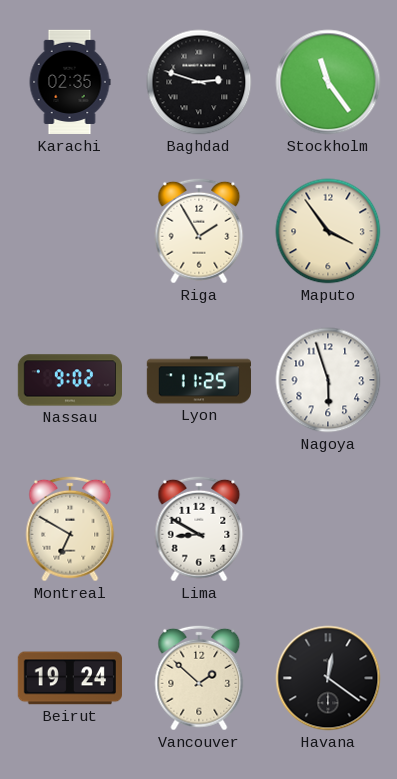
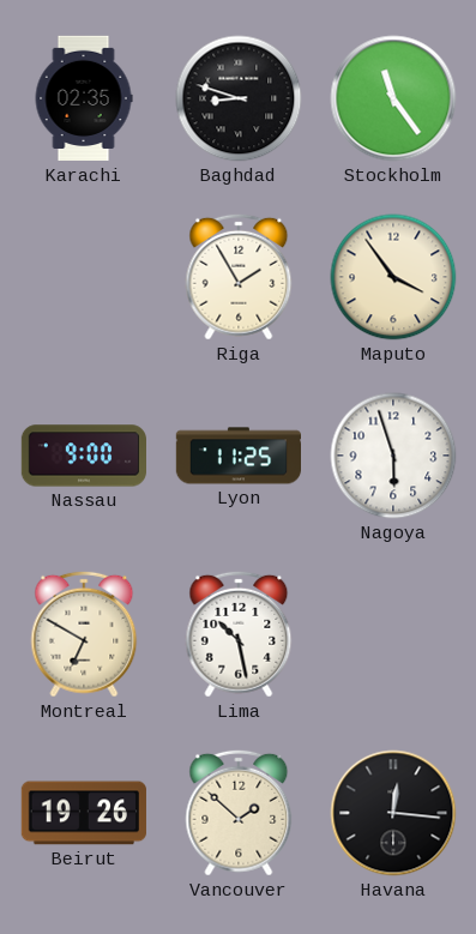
Baghdad: 2:48 -> 8:48 (239, 98)
Nassau: 9:02 -> 9:00 (83, 456)
Lima: 8:50 -> 10:28 (239, 634)
Beirut: 19:24 -> 19:26 (84, 813)
Havana: 12:21 -> 12:16 (393, 813)
